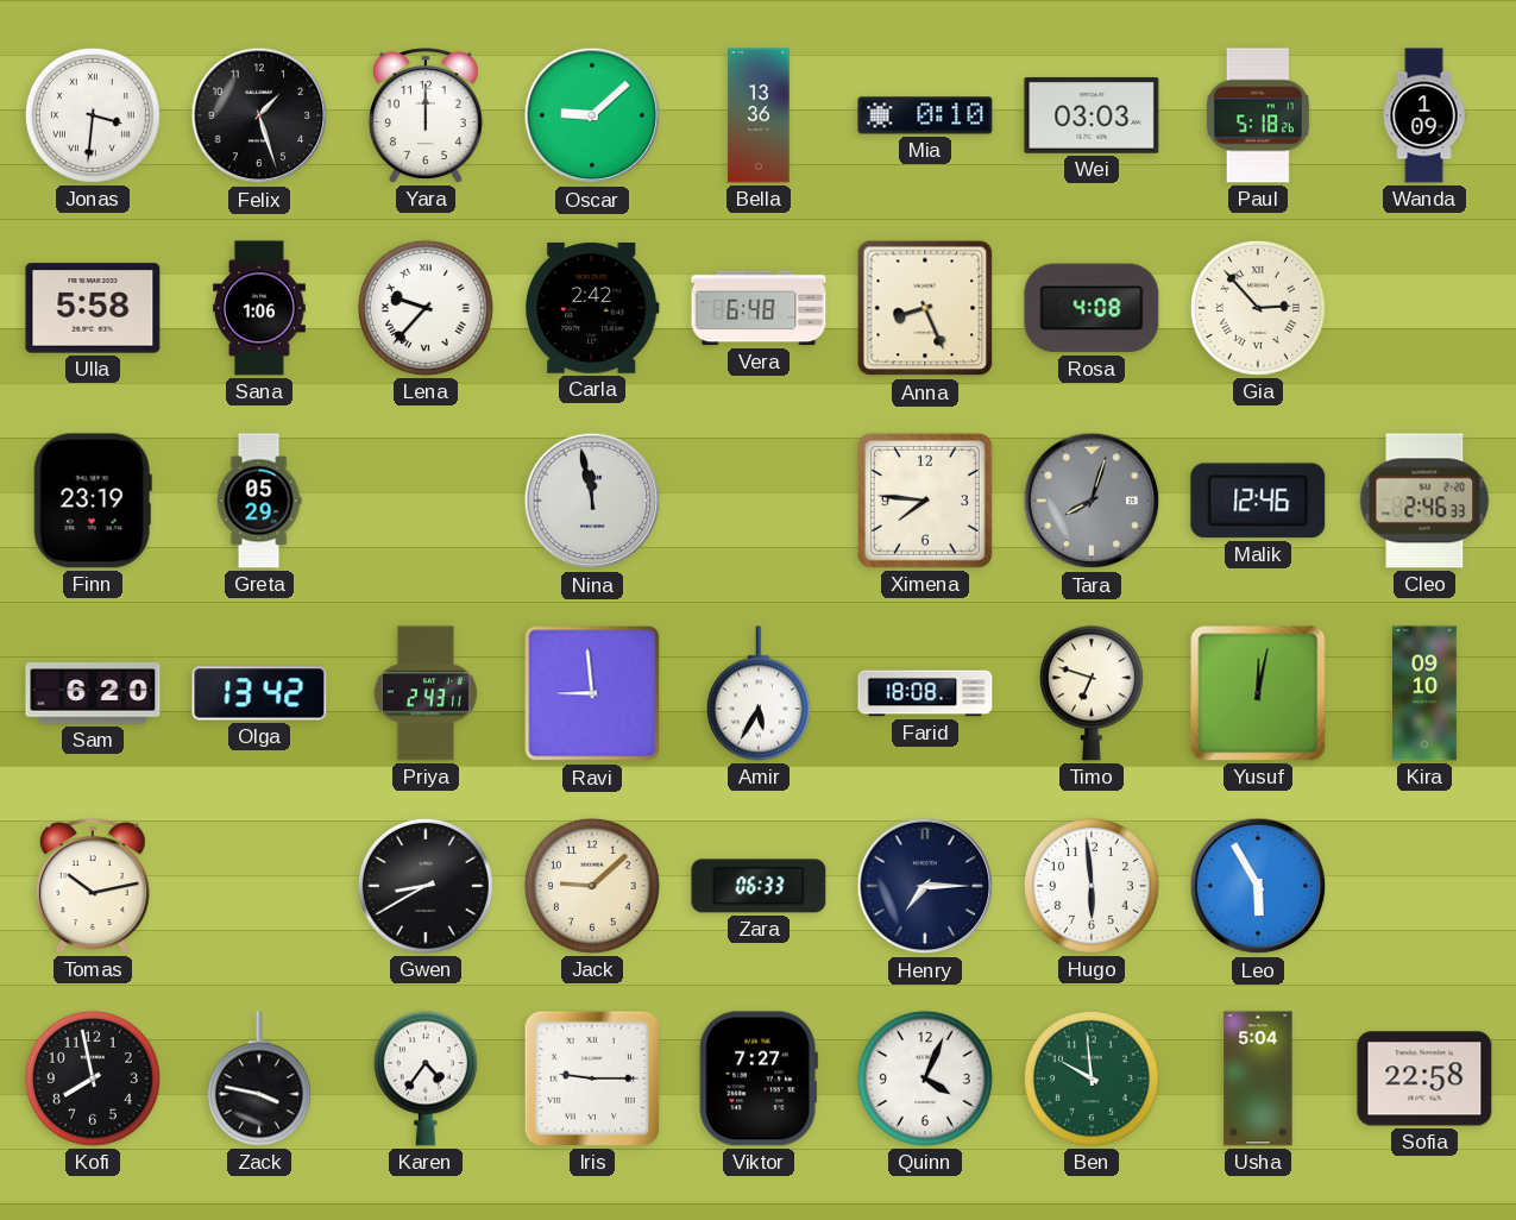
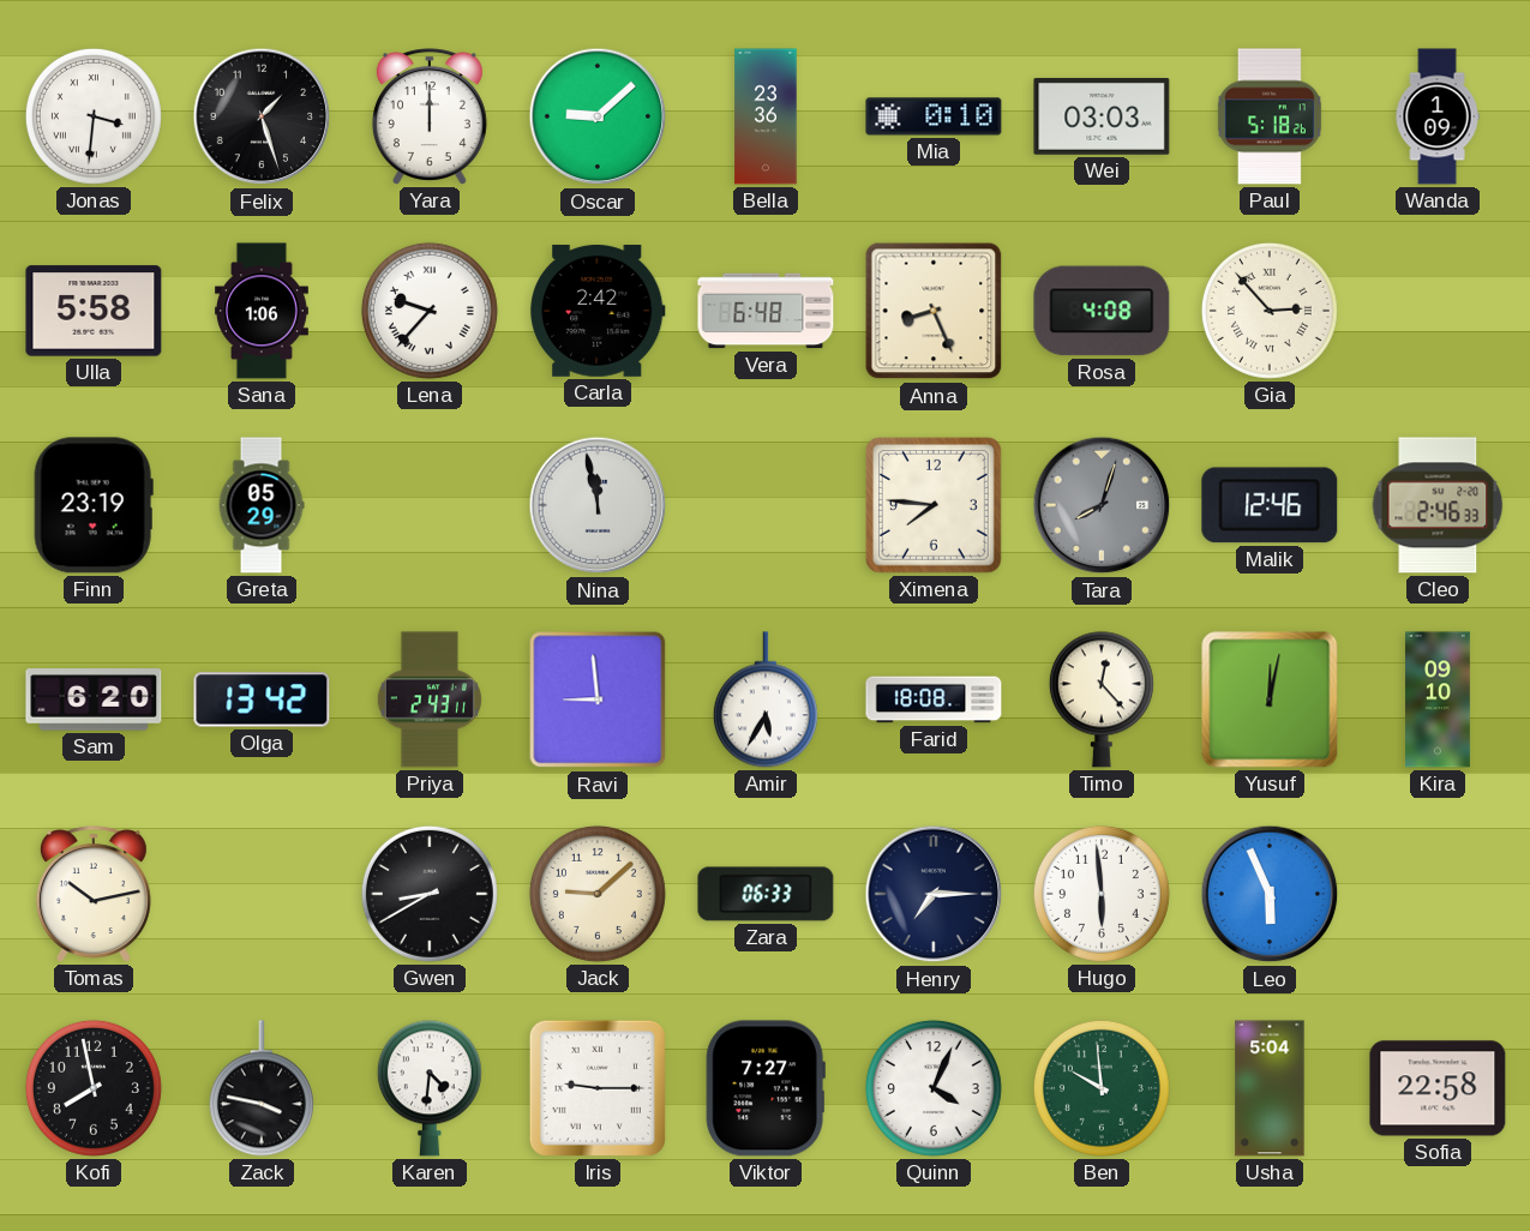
Bella: 13:36 -> 23:36 (766, 116)
Timo: 6:48 -> 12:23 (1102, 699)
Leo: 5:55 -> 5:56 (1270, 894)
Karen: 4:36 -> 4:31 (430, 1088)
